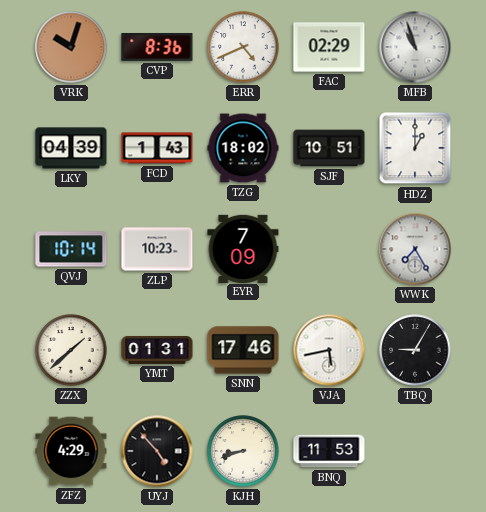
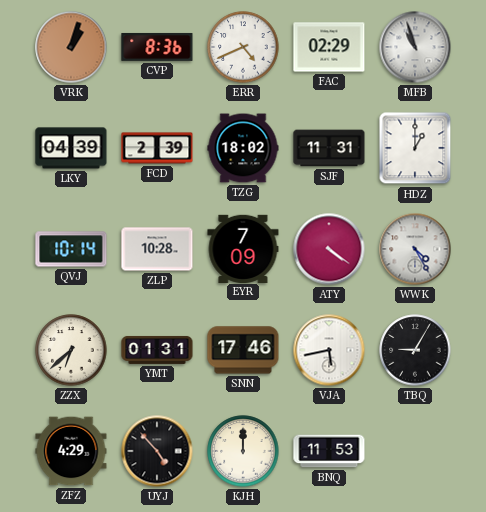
VRK: 10:03 -> 1:03 (71, 47)
FCD: 1:43 -> 2:39 (157, 148)
SJF: 10:51 -> 11:31 (329, 148)
ZLP: 10:23 -> 10:28 (157, 249)
ATY: none -> 4:21 (329, 249)
WWK: 7:25 -> 4:25 (415, 249)
ZZX: 1:38 -> 6:38 (71, 350)
KJH: 8:42 -> 12:00 (243, 451)
